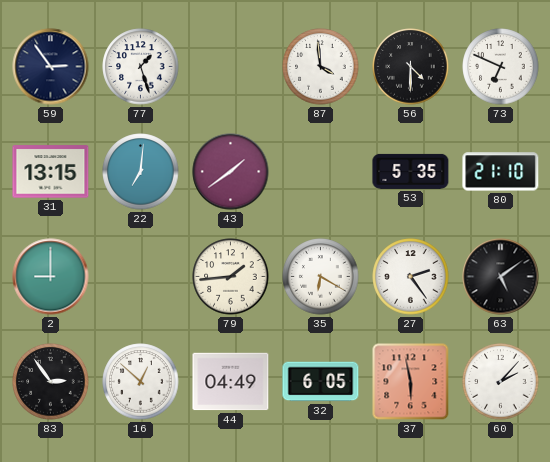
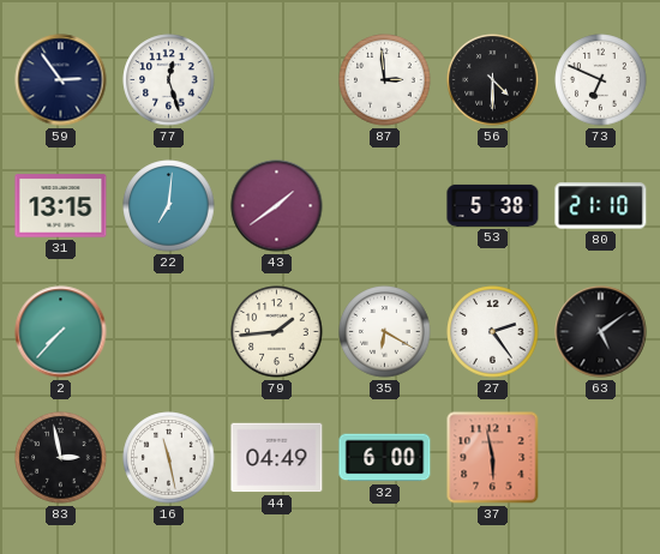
77: 1:27 -> 12:27 (169, 80)
87: 3:59 -> 2:59 (385, 80)
53: 5:35 -> 5:38 (493, 205)
2: 9:00 -> 7:37 (61, 332)
83: 2:54 -> 2:58 (61, 458)
16: 12:52 -> 11:28 (169, 458)
32: 6:05 -> 6:00 (385, 458)
60: 2:07 -> none (501, 382)
